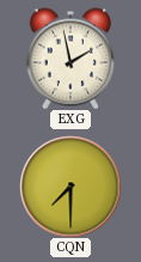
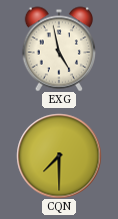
EXG: 1:58 -> 4:58 (58, 49)
